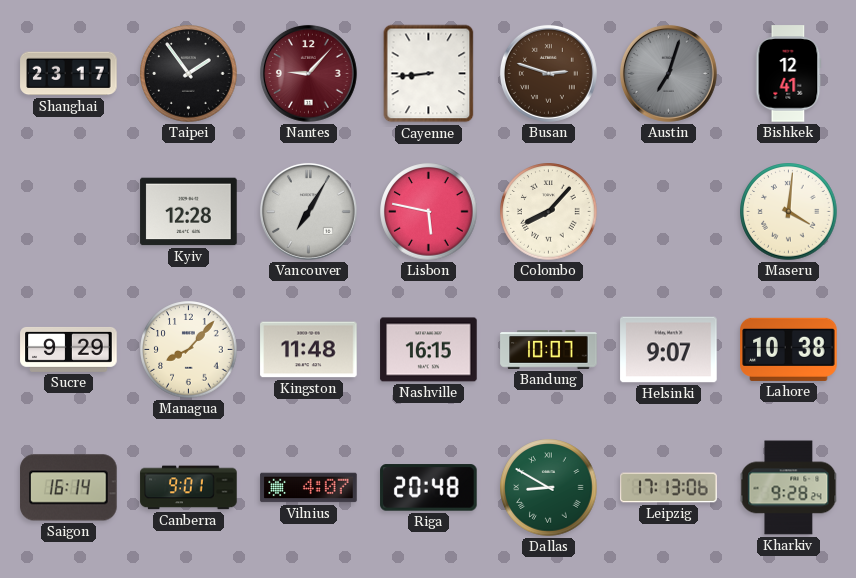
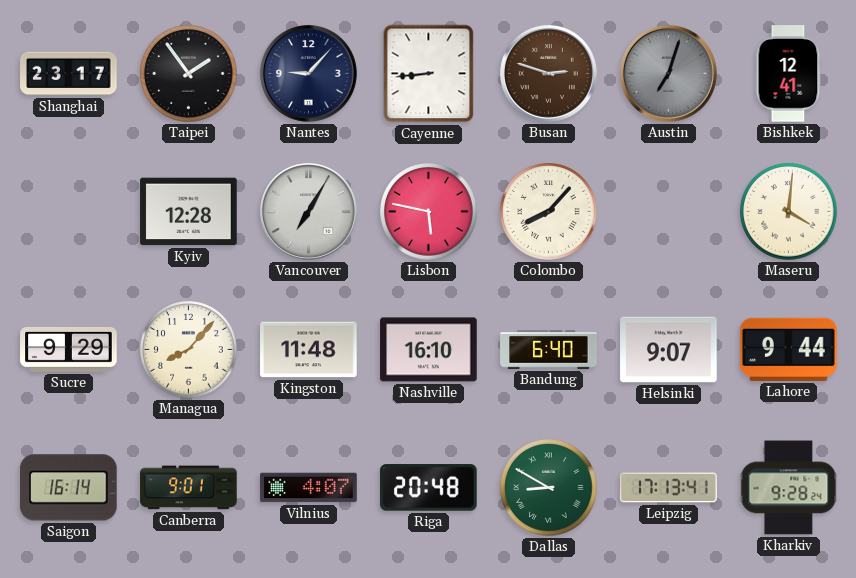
Nantes dial: burgundy -> navy (308, 73)
Nashville: 16:15 -> 16:10 (429, 350)
Bandung: 10:07 -> 6:40 (549, 350)
Lahore: 10:38 -> 9:44 (789, 349)
Leipzig: 17:13:06 -> 17:13:41 (669, 488)
